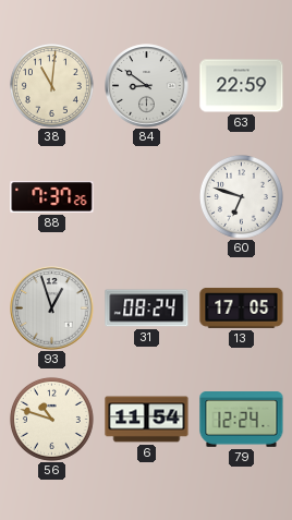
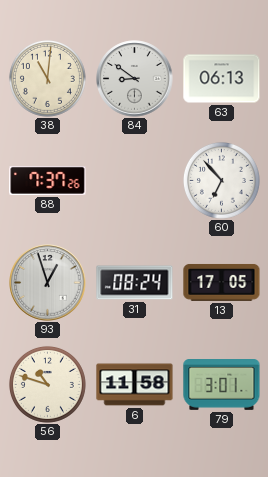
63: 22:59 -> 06:13 (222, 79)
60: 6:48 -> 6:53 (221, 180)
6: 11:54 -> 11:58 (135, 385)
79: 12:24 -> 3:01 (222, 385)
